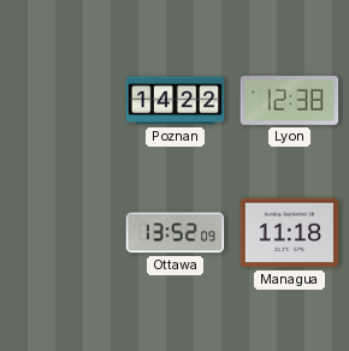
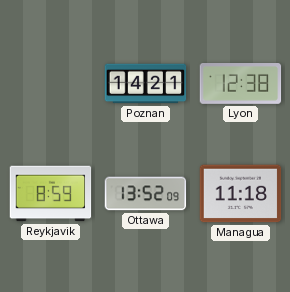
Poznan: 14:22 -> 14:21 (146, 84)
Reykjavik: none -> 8:59 (51, 194)
